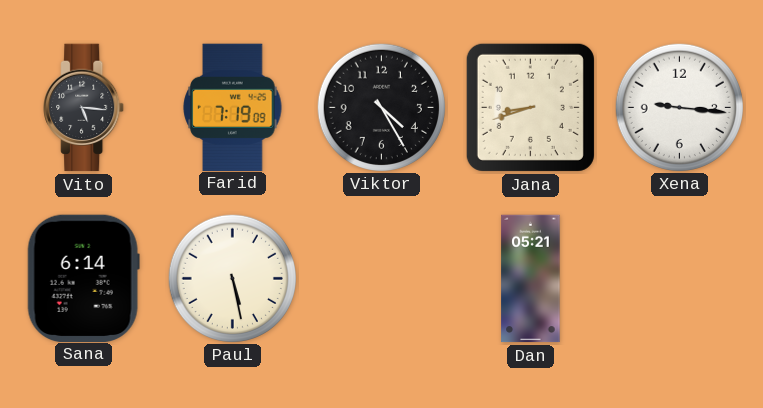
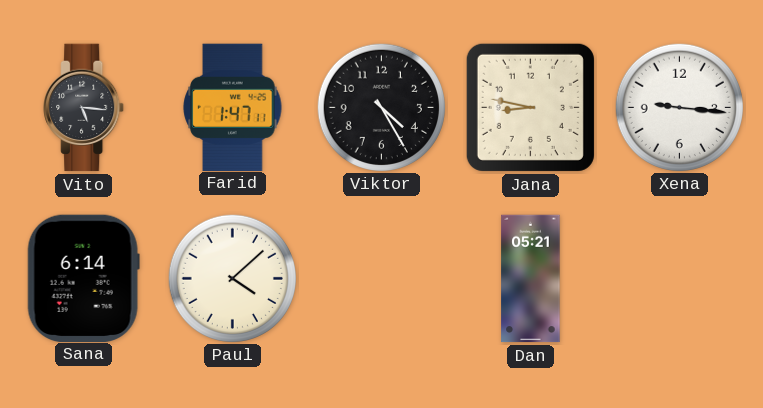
Farid: 7:19 -> 1:47 (233, 107)
Jana: 8:42 -> 8:47 (530, 107)
Paul: 5:28 -> 4:08 (232, 278)
